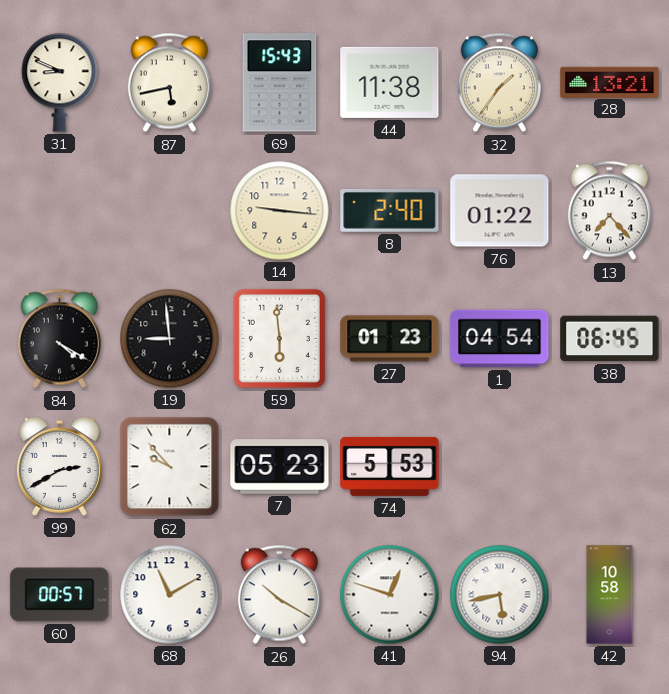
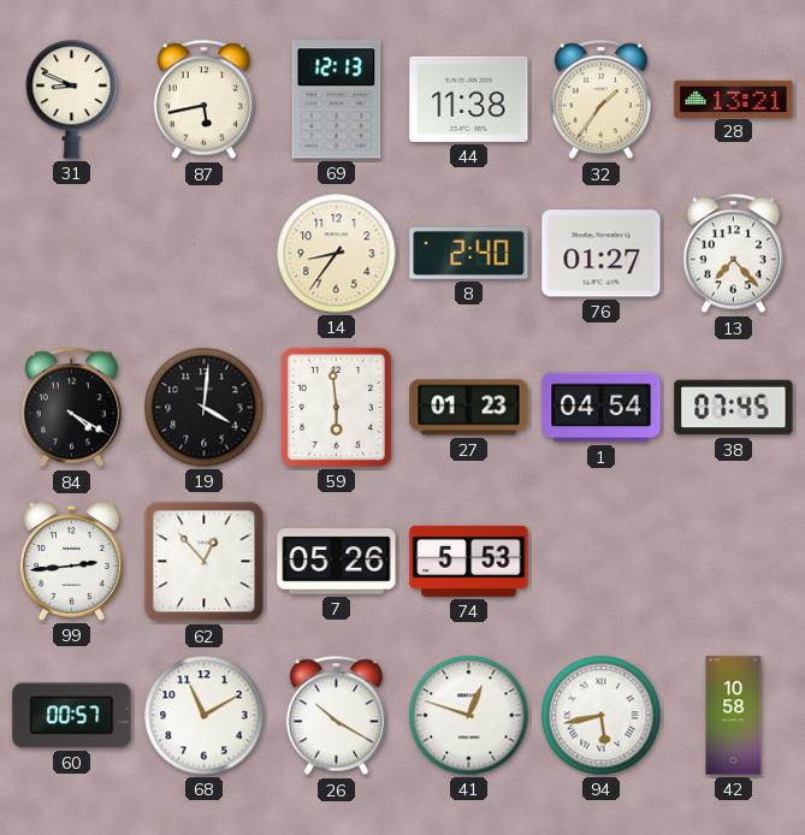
69: 15:43 -> 12:13 (337, 100)
14: 9:16 -> 8:36 (337, 254)
76: 01:22 -> 01:27 (602, 254)
19: 8:59 -> 4:01 (205, 408)
38: 06:45 -> 07:45 (734, 408)
99: 2:40 -> 2:44 (71, 562)
62: 9:53 -> 12:53 (205, 562)
7: 05:23 -> 05:26 (337, 562)
